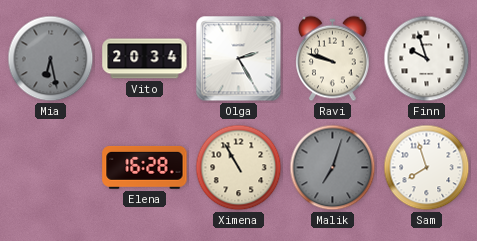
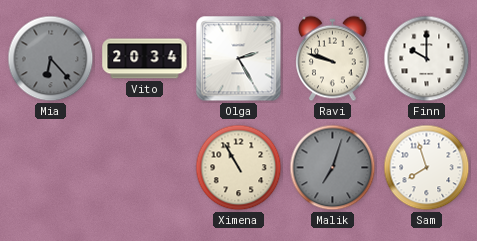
Mia: 6:28 -> 6:23 (51, 59)
Finn: 9:57 -> 10:00 (427, 59)
Elena: 16:28 -> none (145, 167)
